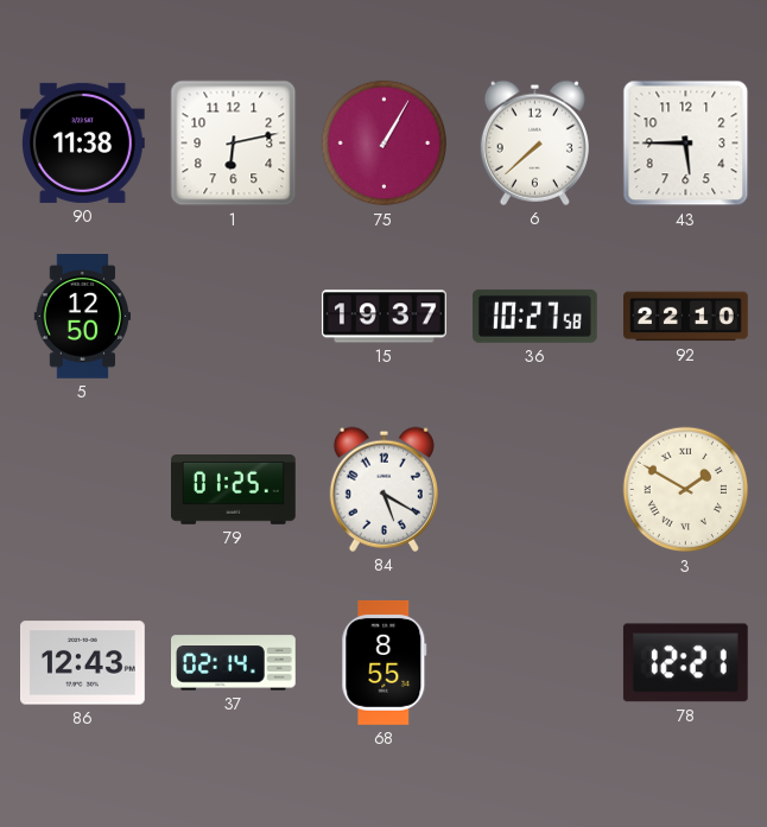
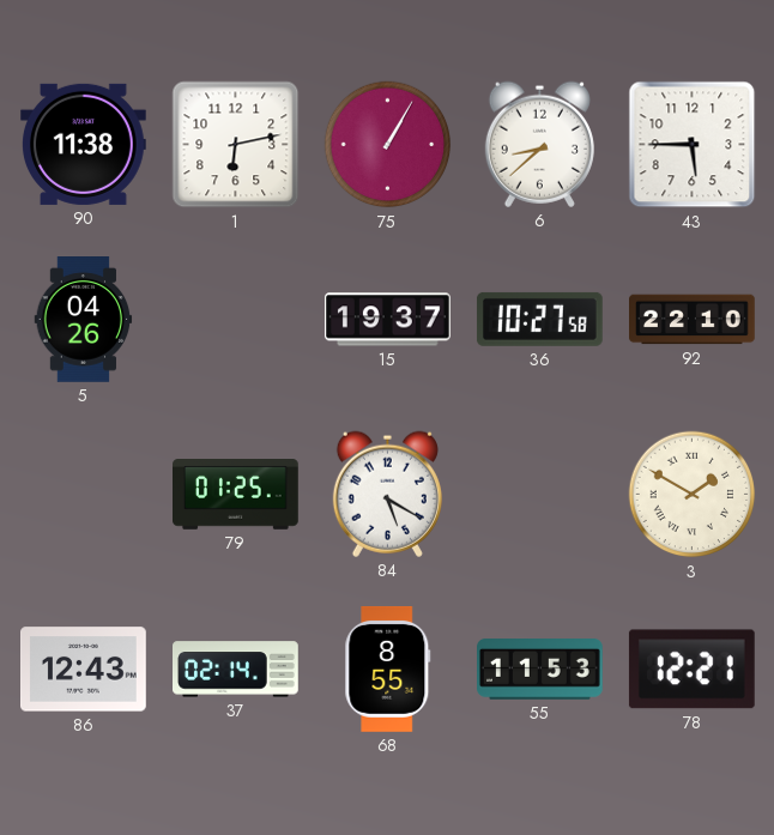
6: 7:38 -> 8:38 (539, 144)
5: 12:50 -> 04:26 (84, 320)
55: none -> 11:53 (540, 670)
